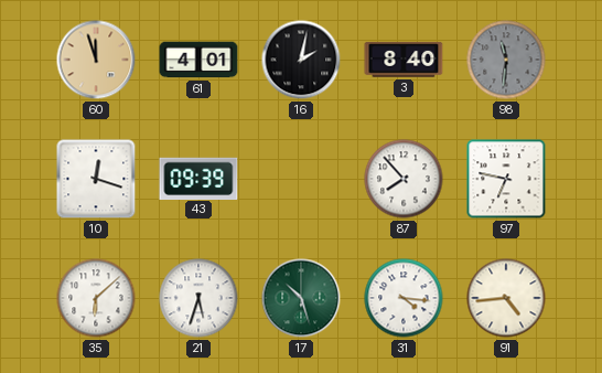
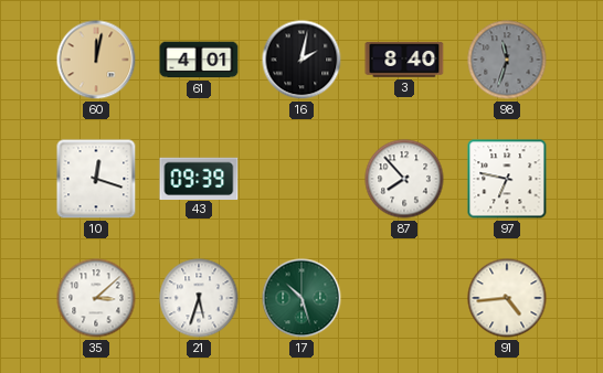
60: 11:57 -> 12:02 (96, 60)
98: 11:31 -> 11:33 (507, 60)
35: 6:08 -> 3:08 (96, 298)
31: 4:16 -> none (404, 298)
